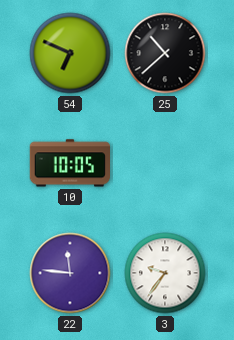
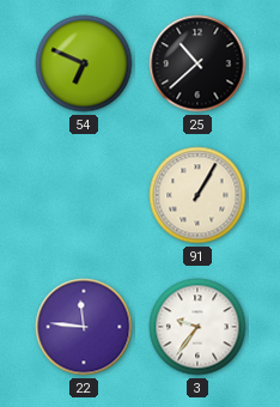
10: 10:05 -> none (69, 163)
91: none -> 1:05 (197, 195)
